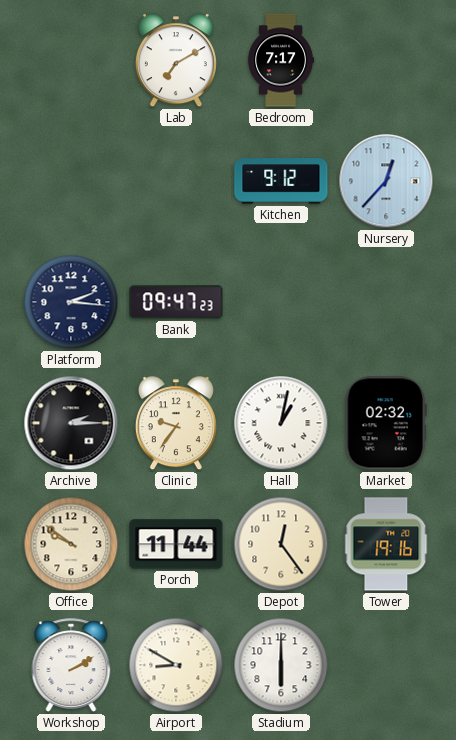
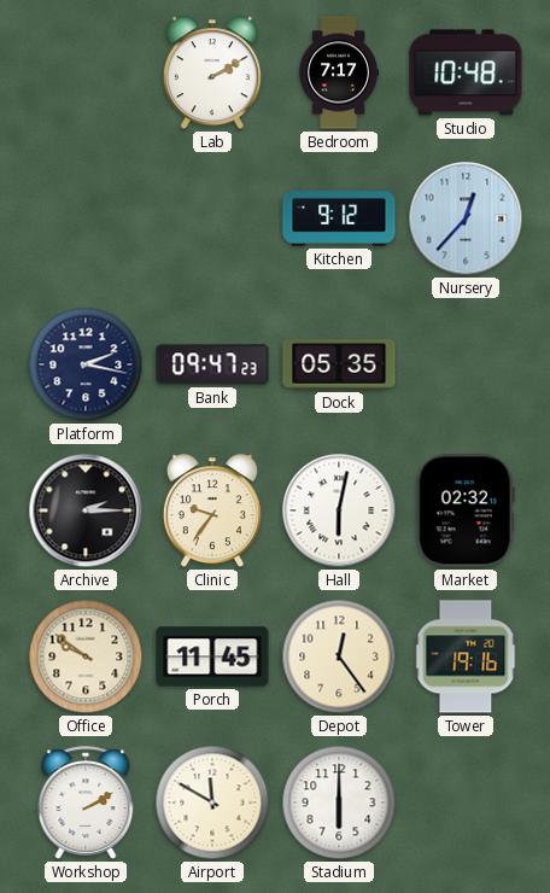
Lab: 7:10 -> 2:10 (212, 74)
Studio: none -> 10:48 (466, 72)
Platform: 2:16 -> 2:17 (86, 364)
Dock: none -> 05:35 (339, 364)
Hall: 1:02 -> 6:02 (339, 510)
Porch: 11:44 -> 11:45 (212, 656)
Airport: 8:50 -> 11:50 (212, 802)
